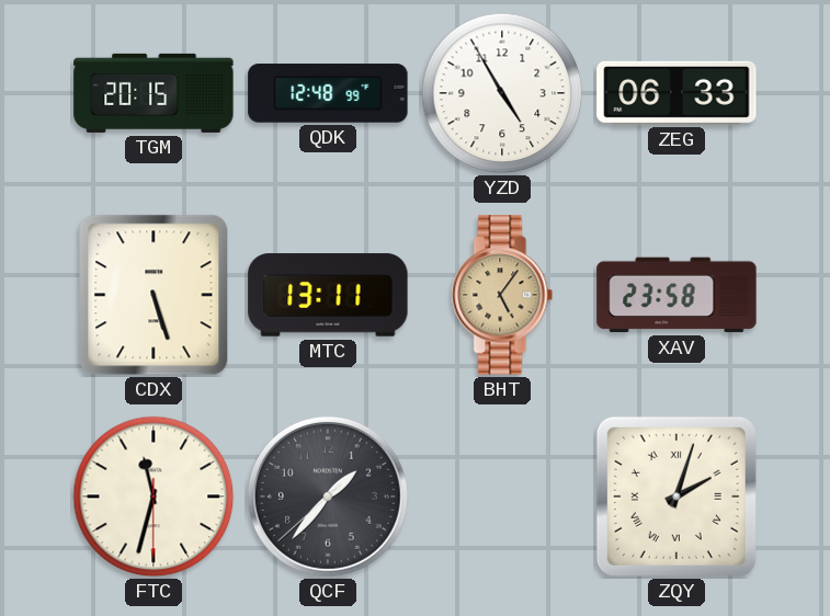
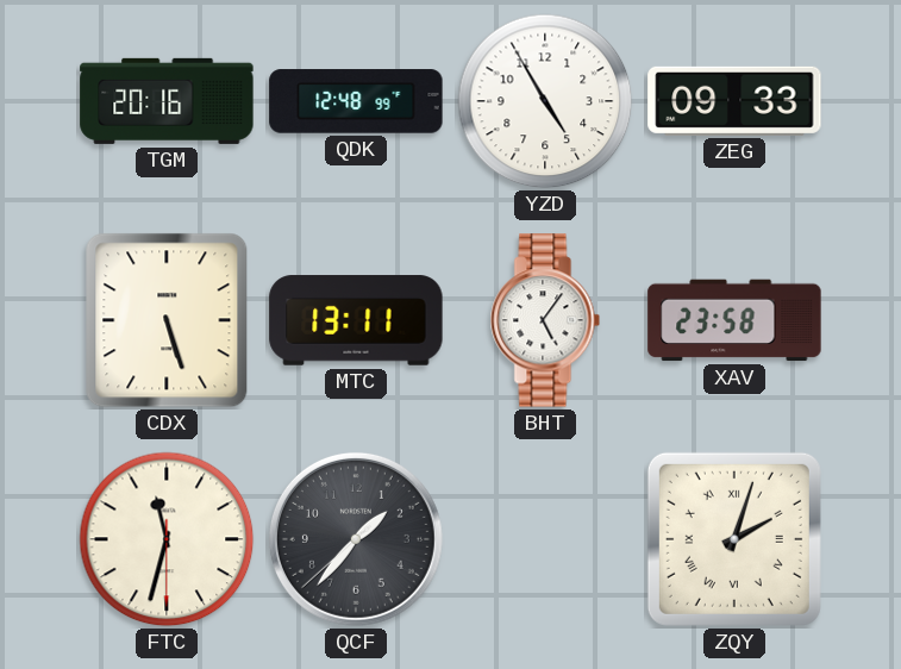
TGM: 20:15 -> 20:16 (167, 101)
ZEG: 06:33 -> 09:33 (734, 101)
BHT dial: champagne -> white (545, 320)
